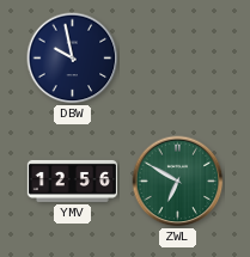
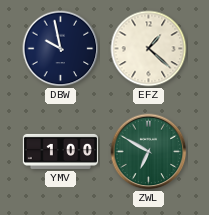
EFZ: none -> 1:22 (149, 49)
YMV: 12:56 -> 1:00 (60, 151)
